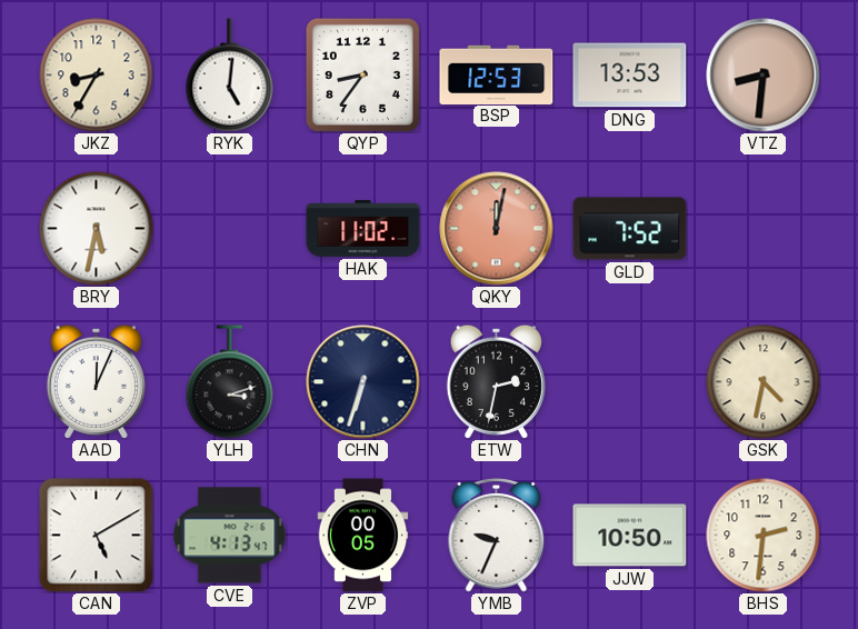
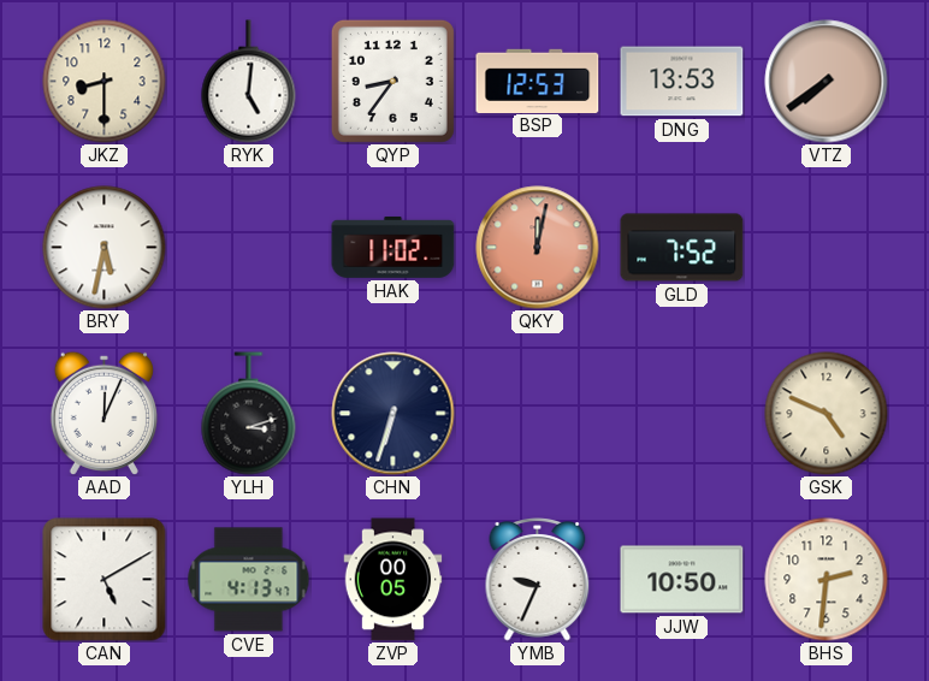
JKZ: 8:35 -> 8:30 (105, 82)
VTZ: 8:31 -> 7:39 (827, 82)
ETW: 2:32 -> none (496, 381)
GSK: 4:32 -> 4:49 (827, 414)
